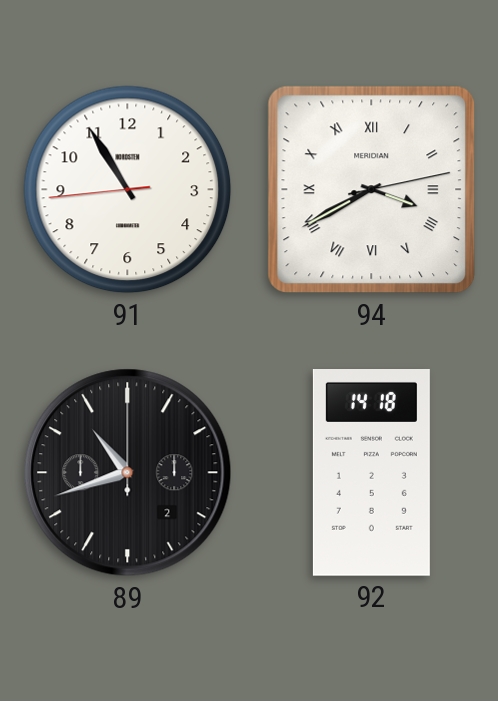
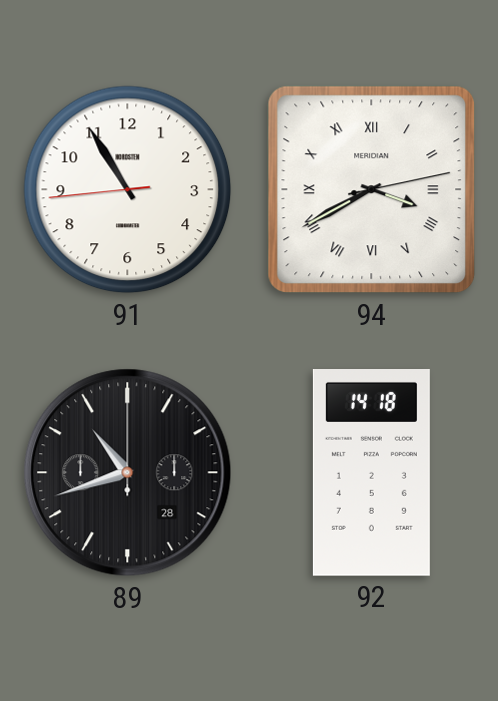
89 date: 2 -> 28 (128, 473)
